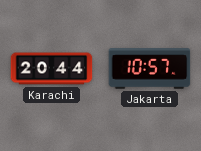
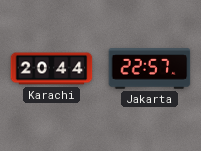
Jakarta: 10:57 -> 22:57 (150, 69)
